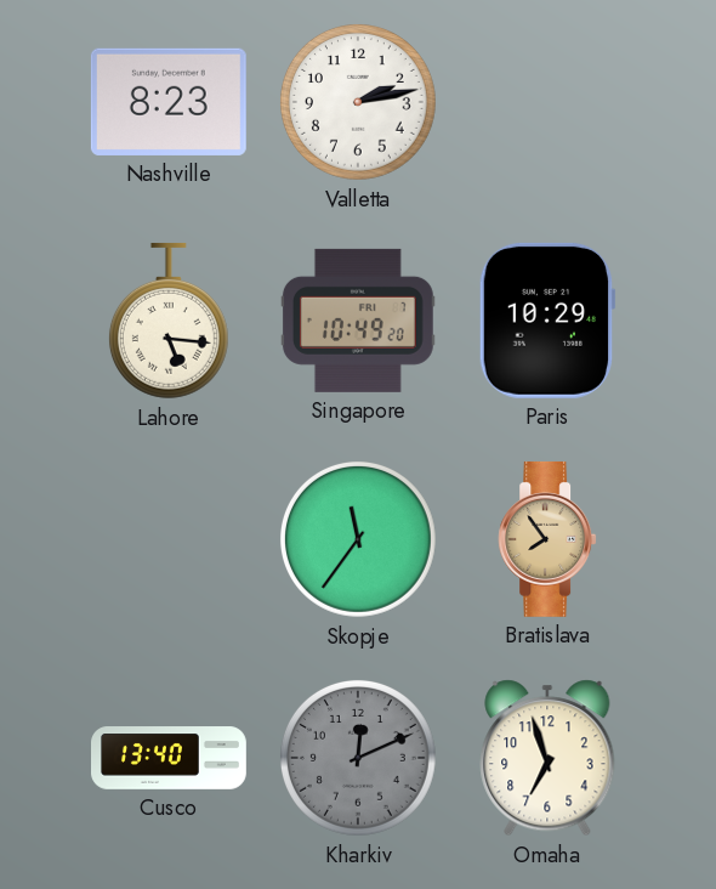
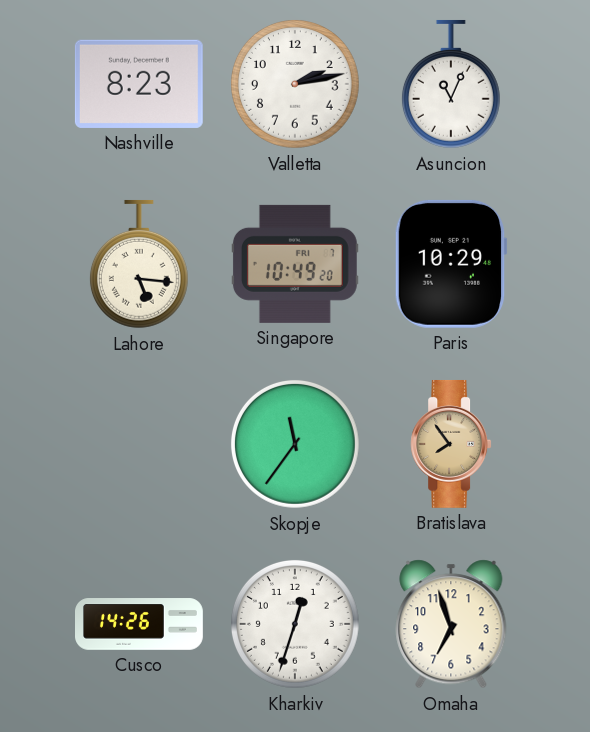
Asuncion: none -> 11:04 (451, 84)
Cusco: 13:40 -> 14:26 (140, 624)
Kharkiv: 12:11 -> 12:33 (295, 624)
Kharkiv dial: grey -> white (295, 624)
